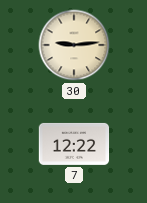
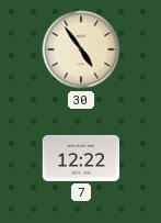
30: 9:14 -> 4:54 (81, 49)
